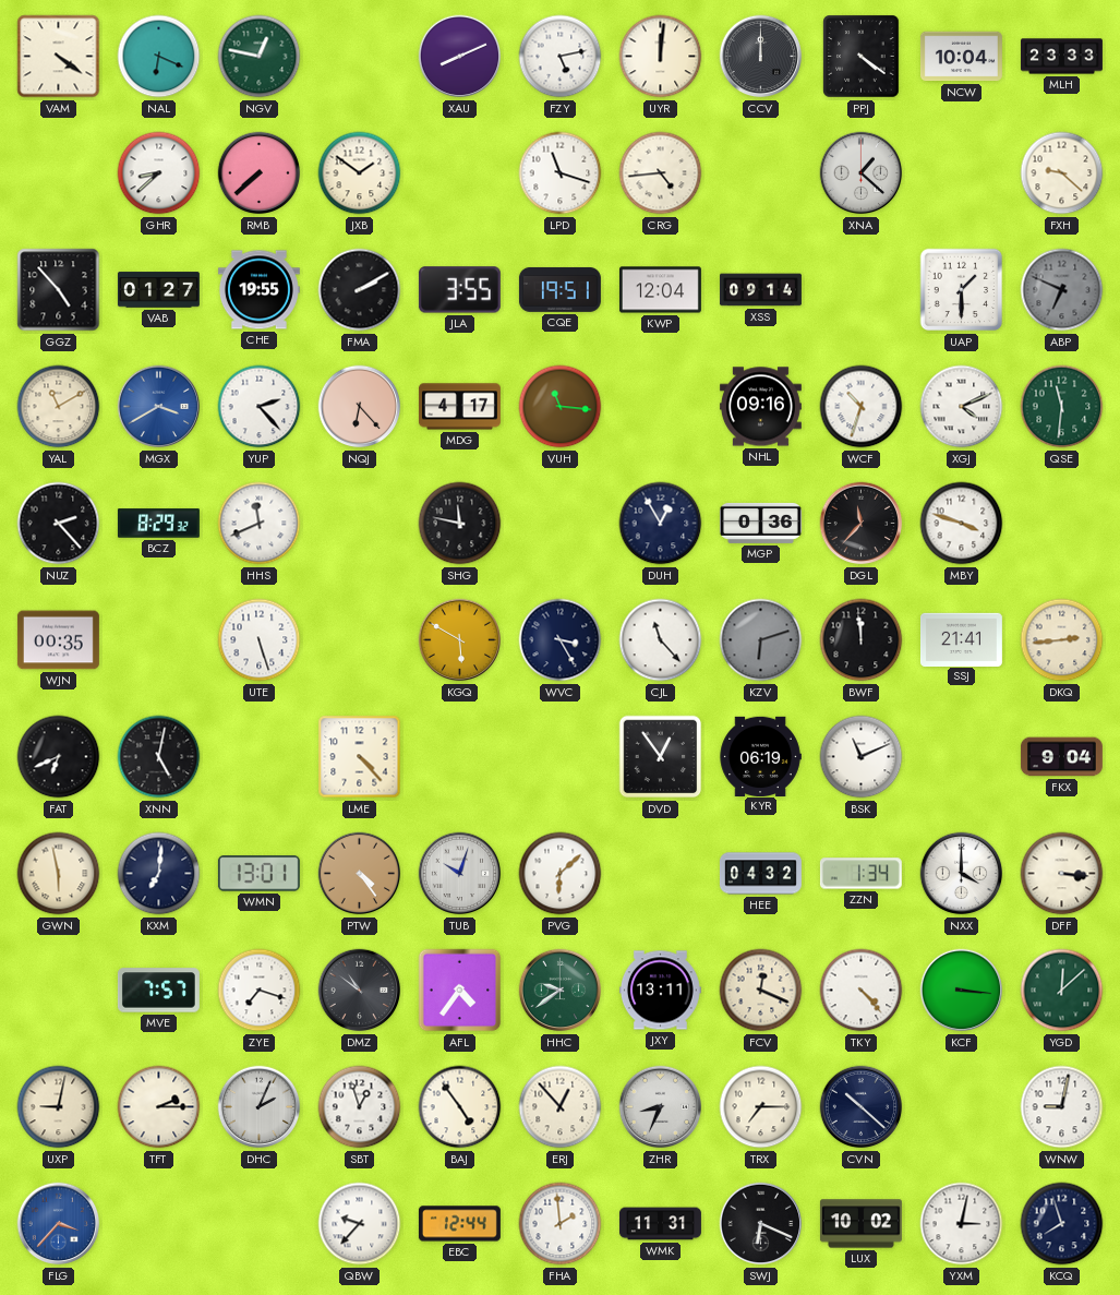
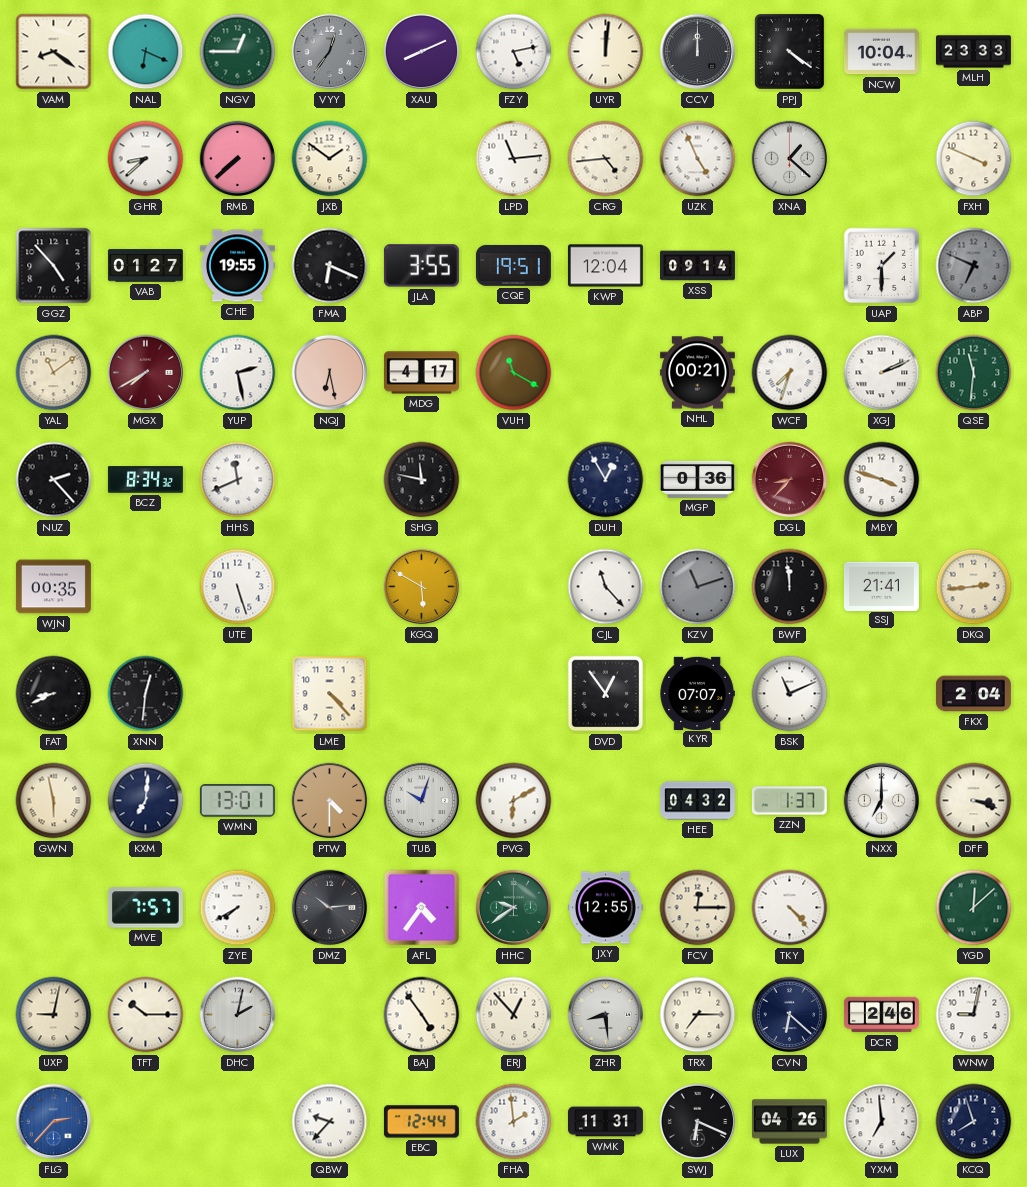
VAM: 4:21 -> 8:21 (54, 52)
NGV: 12:47 -> 12:45 (238, 52)
VYY: none -> 12:36 (330, 52)
LPD: 11:18 -> 11:14 (514, 159)
UZK: none -> 4:56 (698, 159)
FXH: 9:22 -> 3:49 (974, 159)
FMA: 2:10 -> 6:19 (330, 266)
YAL: 11:10 -> 11:09 (54, 373)
MGX: 3:40 -> 7:40 (146, 373)
MGX dial: blue -> burgundy (146, 373)
YUP: 2:23 -> 2:28 (238, 373)
NQJ: 6:23 -> 6:28 (330, 373)
VUH: 11:16 -> 11:20 (514, 373)
NHL: 09:16 -> 00:21 (697, 373)
WCF: 10:33 -> 7:33 (790, 373)
XGJ: 4:11 -> 2:11 (882, 373)
BCZ: 8:29 -> 8:34 (145, 480)
DGL: 11:37 -> 8:37 (790, 480)
DGL dial: black -> burgundy (790, 480)
WVC: 3:25 -> none (561, 640)
KZV: 6:12 -> 11:12 (698, 587)
FAT: 6:41 -> 8:41 (54, 694)
XNN: 5:02 -> 12:31 (146, 694)
KYR: 06:19 -> 07:07 (697, 693)
FKX: 9:04 -> 2:04 (973, 694)
PTW: 4:24 -> 4:30 (330, 801)
PVG: 6:08 -> 6:10 (514, 801)
ZZN: 1:34 -> 1:37 (789, 801)
NXX: 4:00 -> 7:00 (882, 801)
DFF: 3:16 -> 3:18 (974, 801)
ZYE: 7:18 -> 7:40 (238, 908)
DMZ: 10:51 -> 10:14 (330, 908)
JXY: 13:11 -> 12:55 (605, 908)
FCV: 12:19 -> 12:15 (698, 908)
KCF: 3:16 -> none (962, 991)
TFT: 2:15 -> 10:15 (146, 1015)
DHC: 2:04 -> 2:02 (238, 1015)
SBT: 12:57 -> none (360, 1107)
ZHR: 8:34 -> 8:29 (606, 1015)
CVN: 10:22 -> 6:22 (790, 1015)
DCR: none -> 2:46 (881, 1015)
FLG: 3:37 -> 2:37 (54, 1122)
LUX: 10:02 -> 04:26 (789, 1122)
YXM: 3:02 -> 6:59 (882, 1122)
